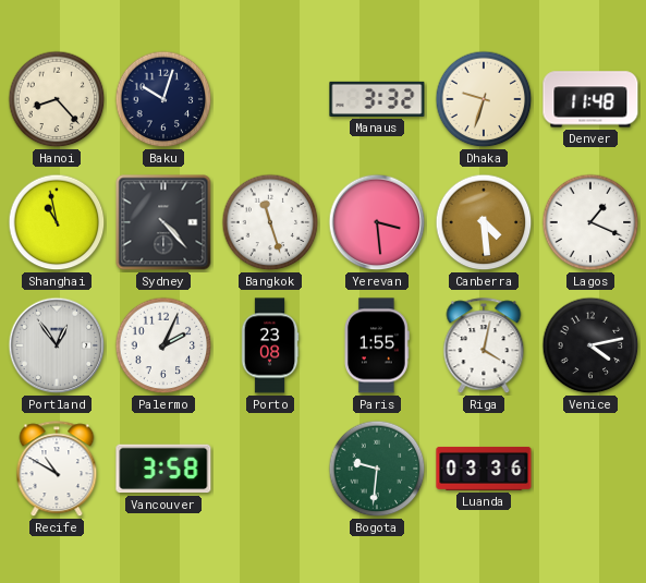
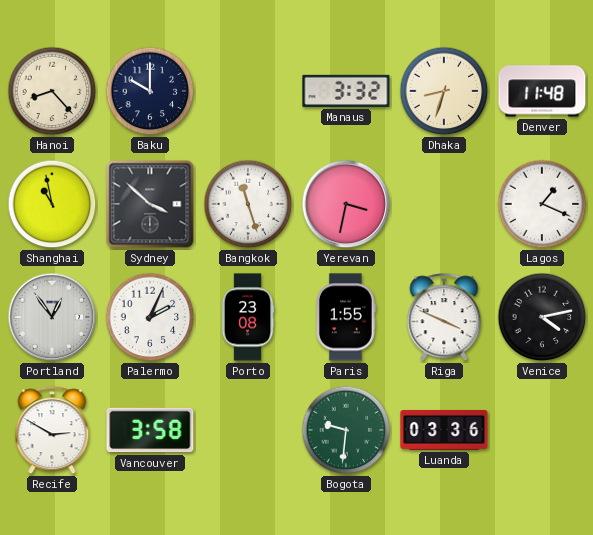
Baku: 10:03 -> 10:00 (150, 91)
Dhaka: 9:33 -> 8:33 (444, 91)
Sydney: 4:23 -> 3:52 (150, 204)
Yerevan: 3:29 -> 3:32 (346, 204)
Canberra: 4:29 -> none (484, 222)
Riga: 4:02 -> 3:49 (444, 318)
Recife: 10:50 -> 2:50 (52, 431)
